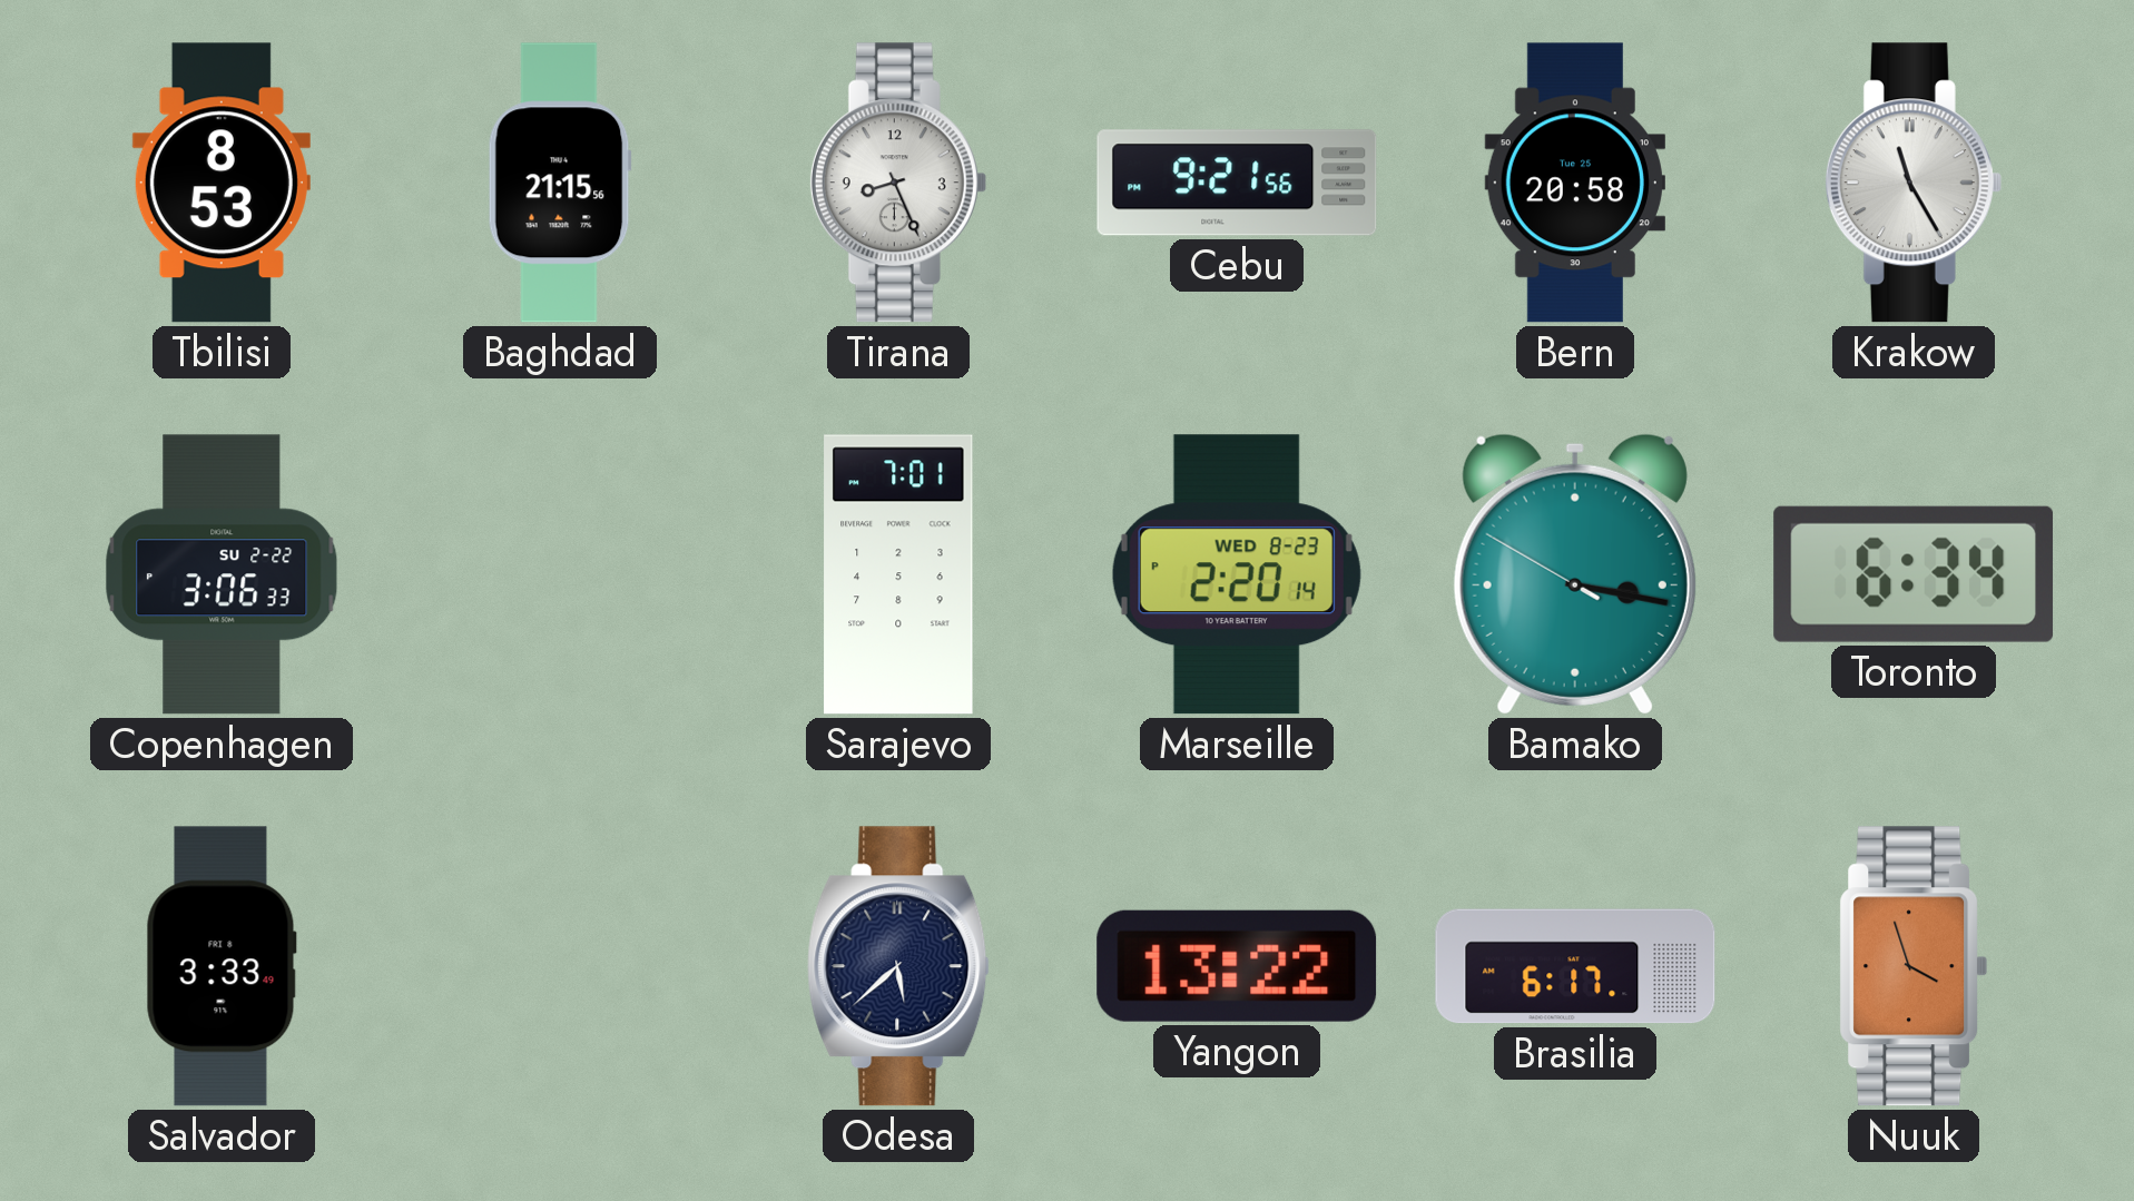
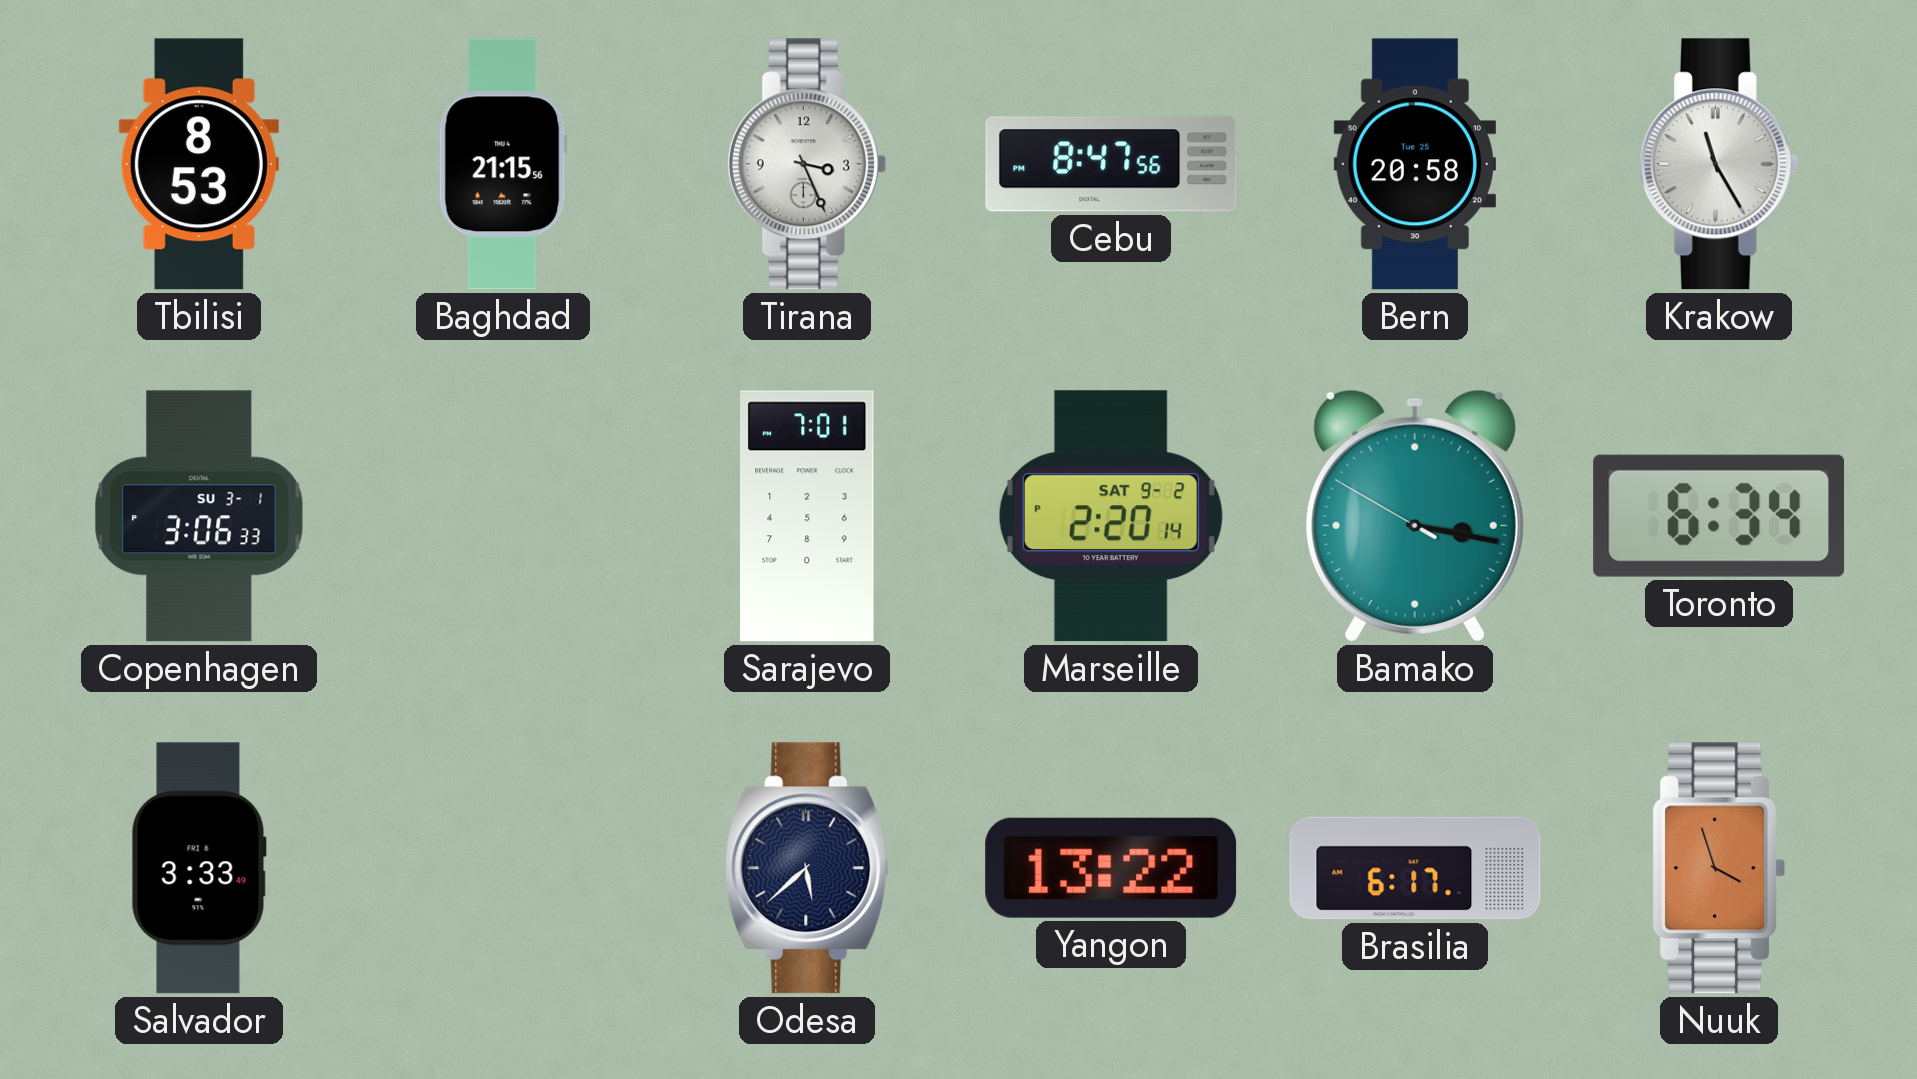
Tirana: 8:26 -> 3:26 (807, 164)
Cebu: 9:21 -> 8:47 (1111, 164)
Copenhagen date: SU 2-22 -> SU 3-1 (199, 516)
Marseille date: WED 8-23 -> SAT 9-2 (1111, 516)
